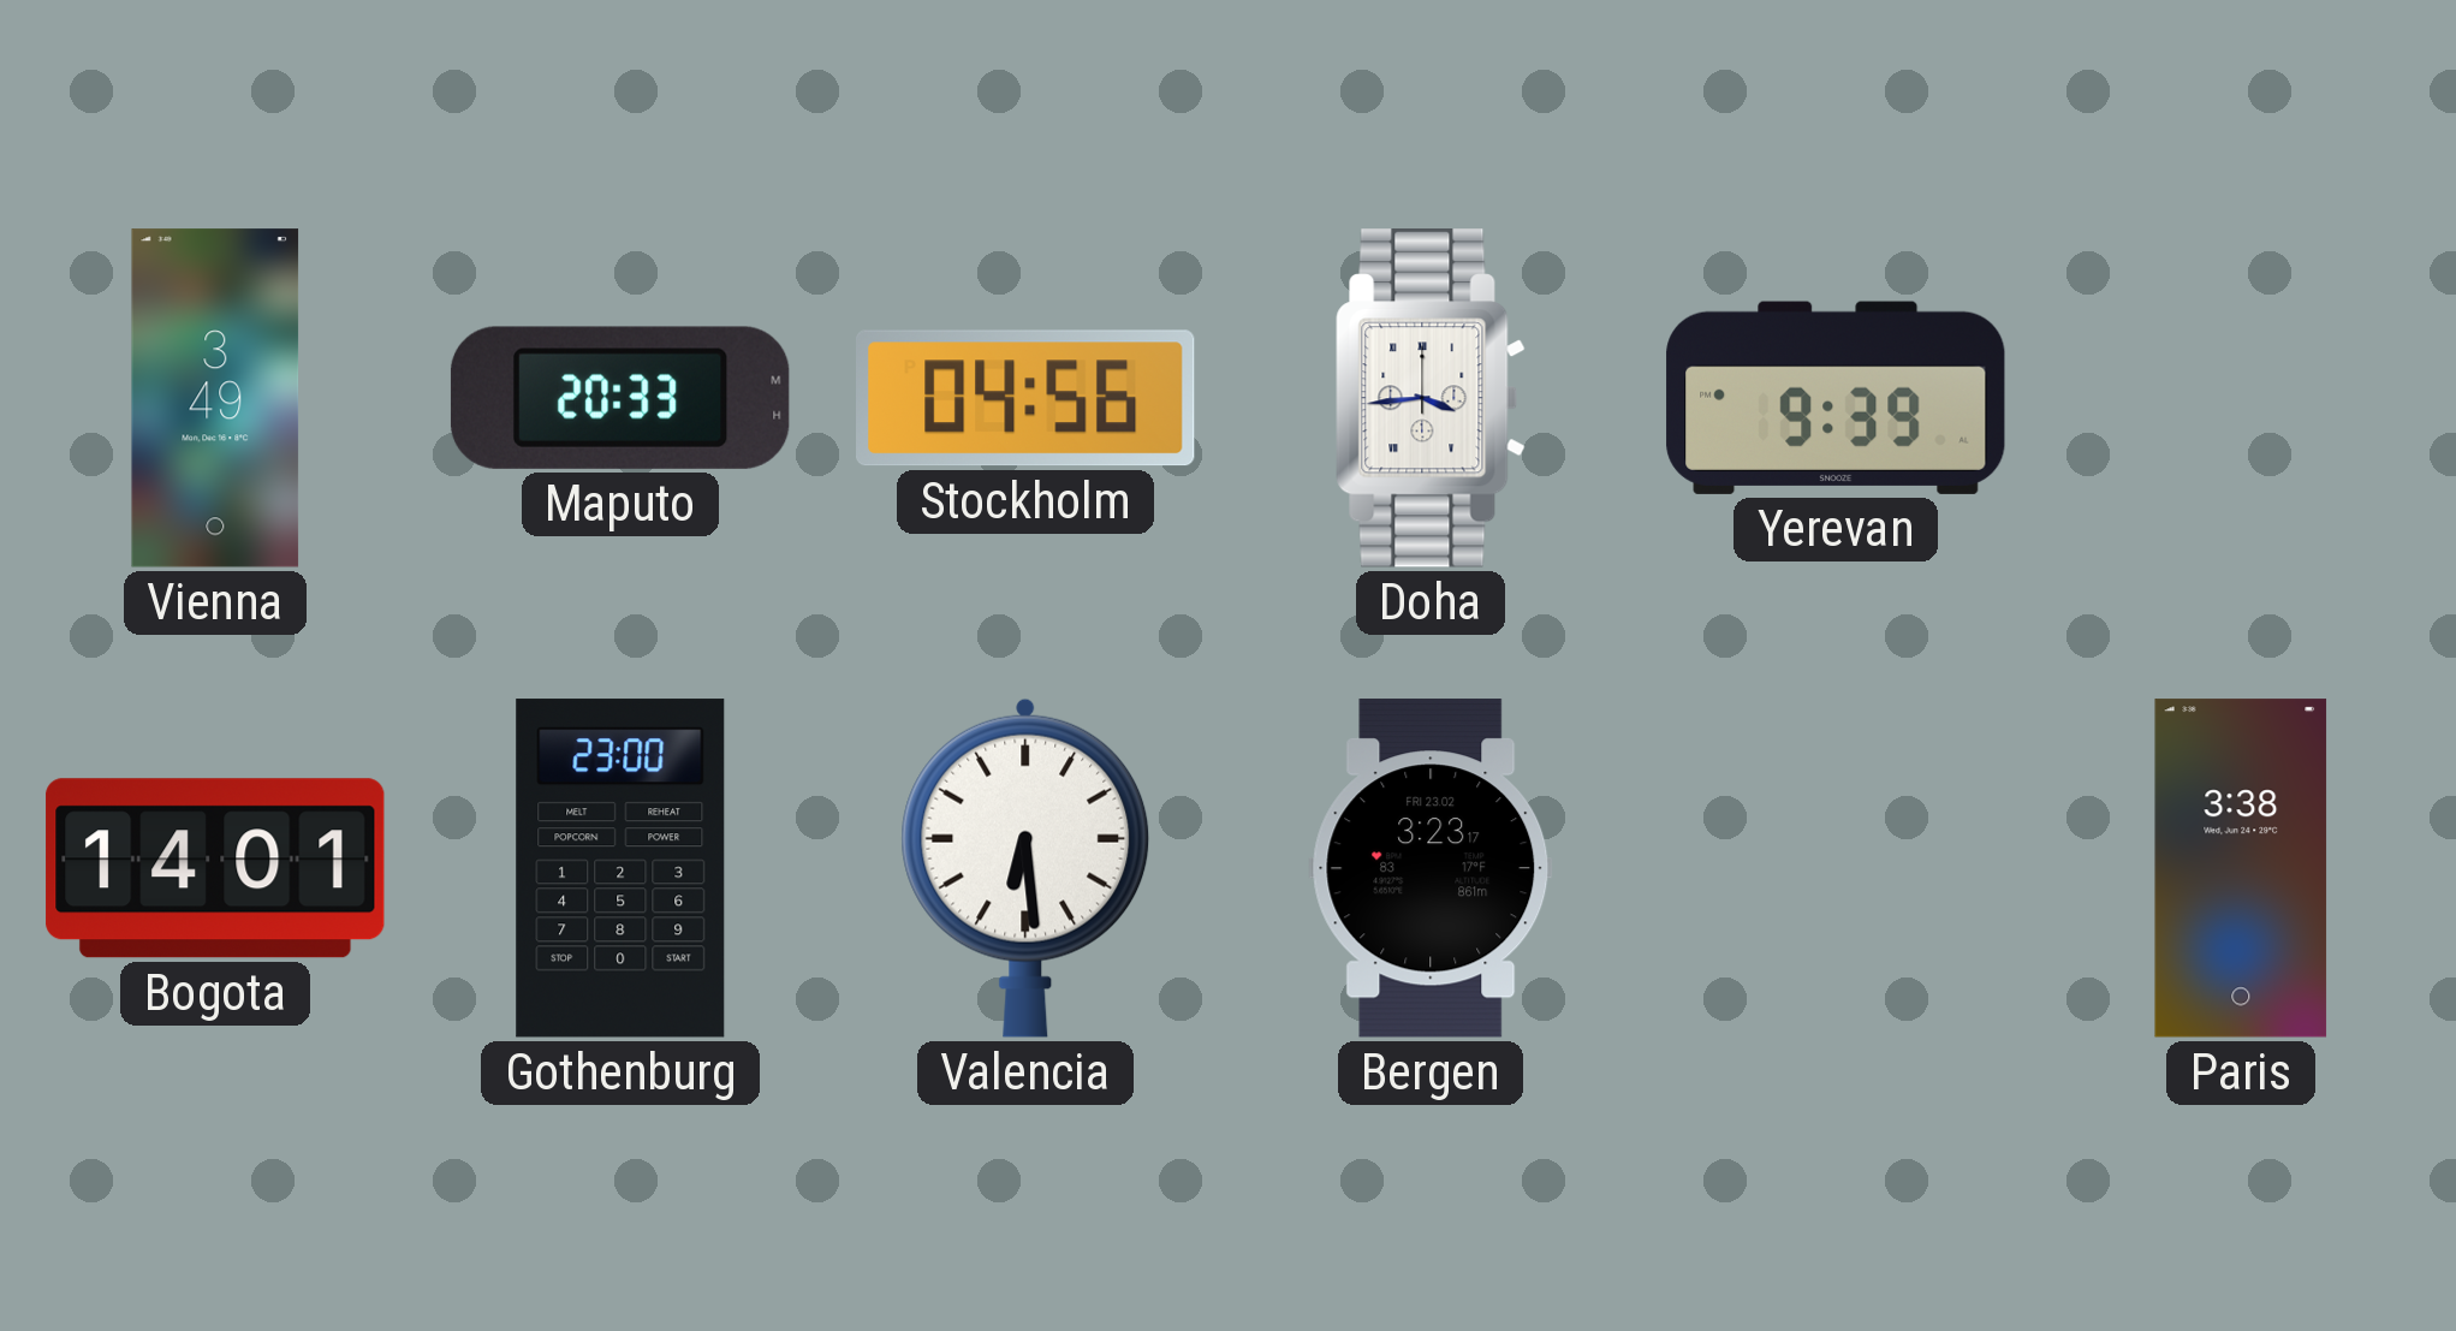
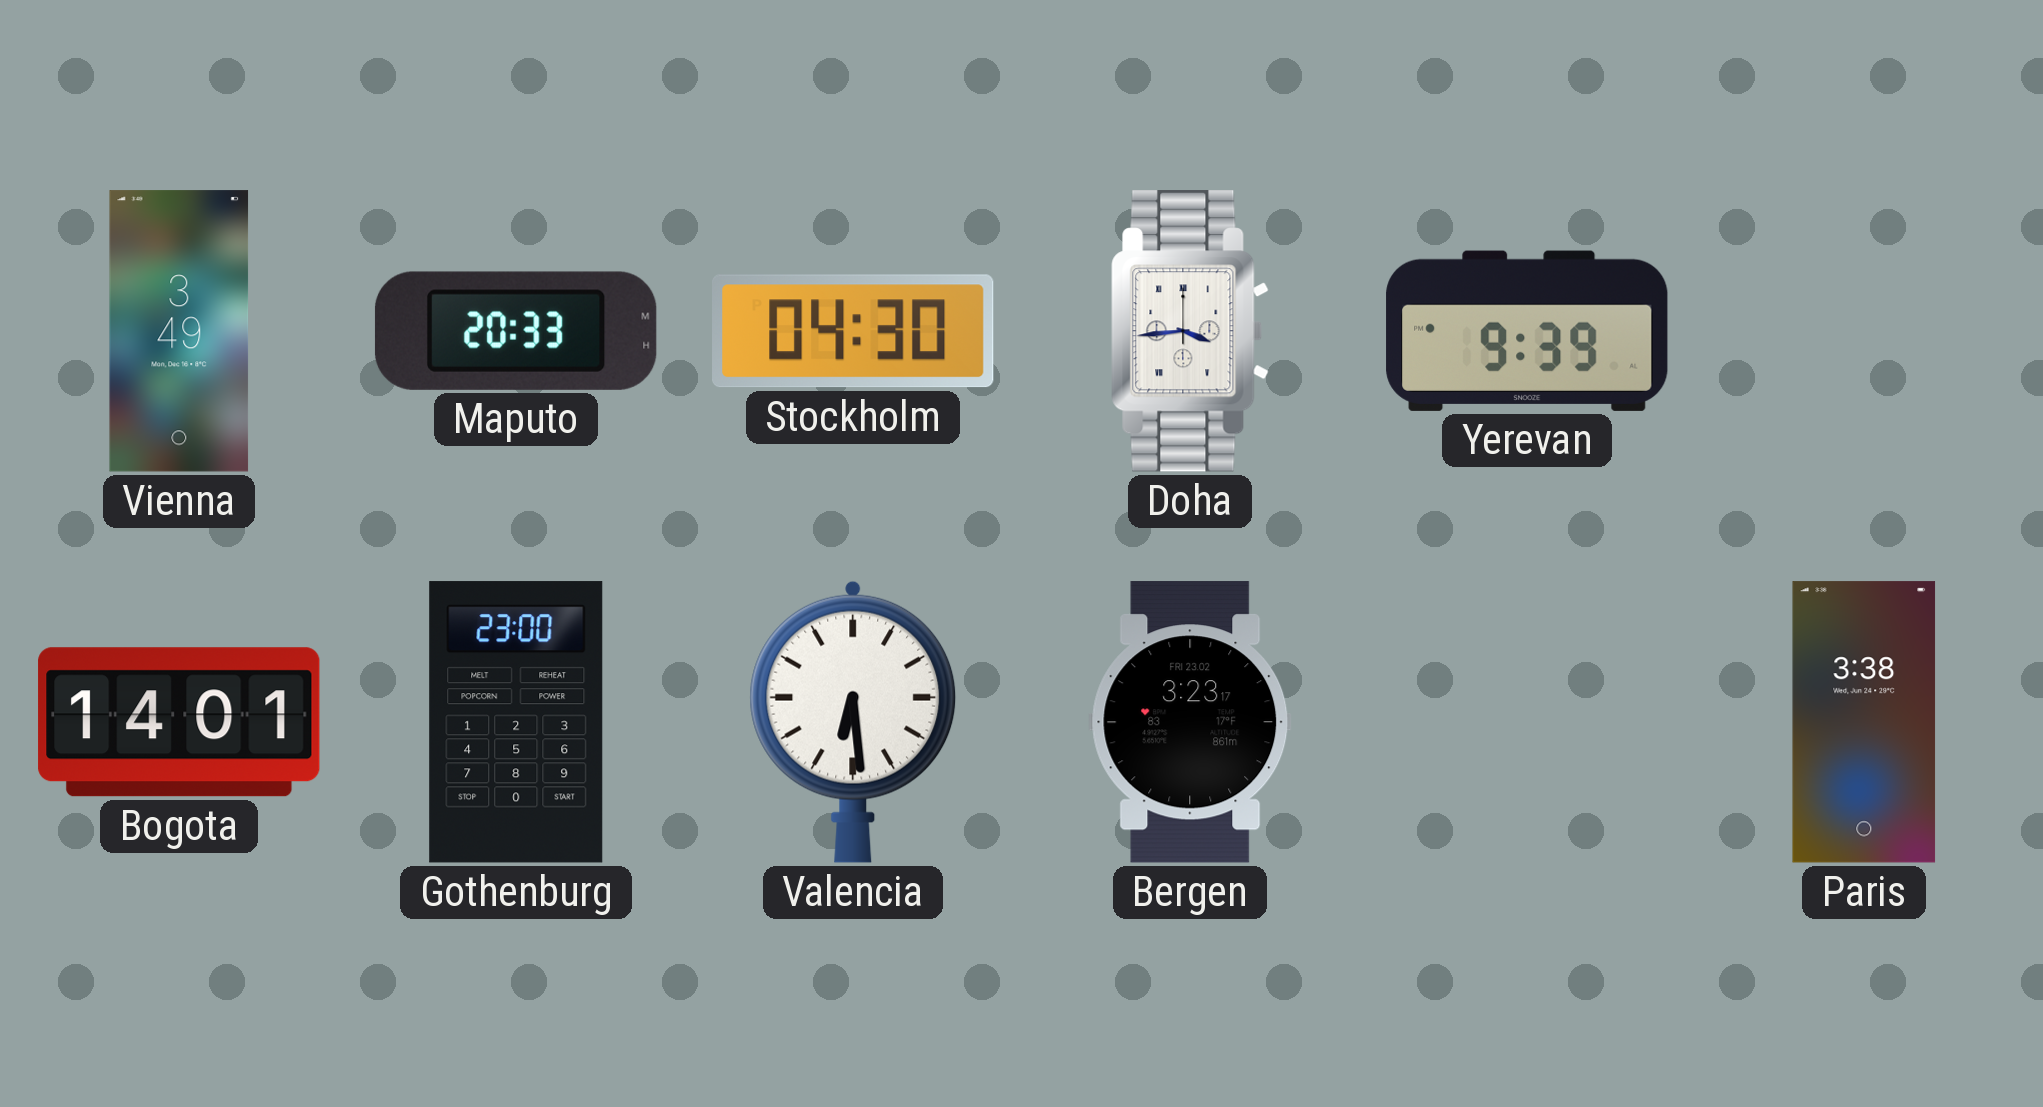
Stockholm: 04:56 -> 04:30 (854, 331)
